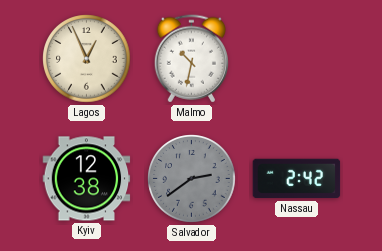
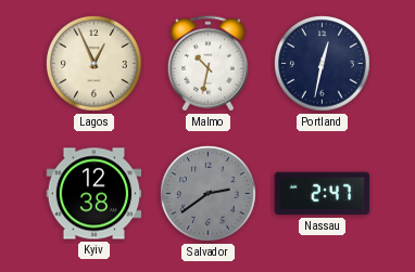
Portland: none -> 12:32 (323, 64)
Nassau: 2:42 -> 2:47 (323, 194)
